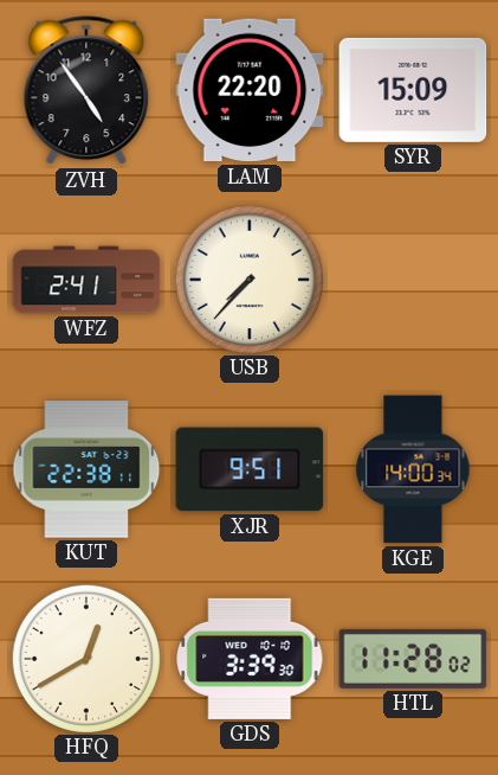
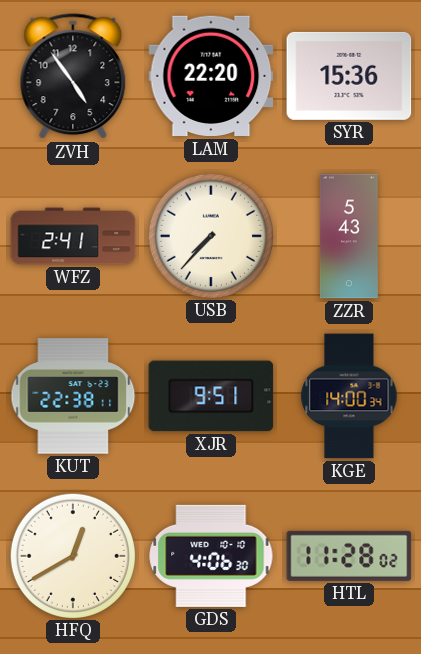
SYR: 15:09 -> 15:36 (349, 76)
ZZR: none -> 5:43 (349, 236)
GDS: 3:39 -> 4:06 (211, 556)
